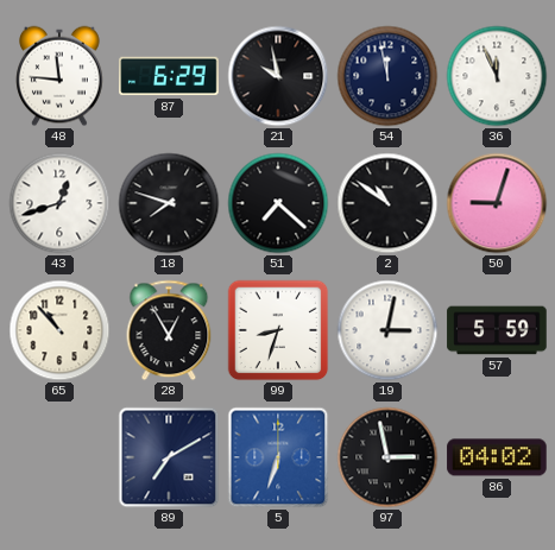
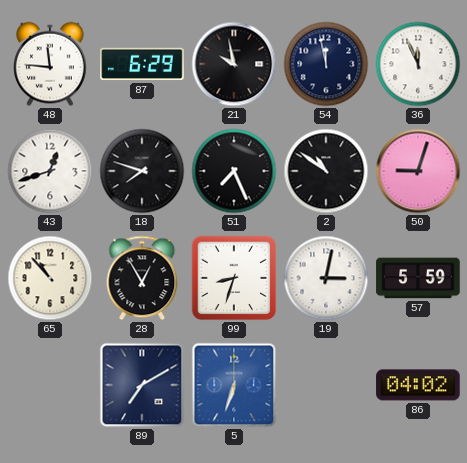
51: 7:22 -> 7:26 (234, 171)
97: 2:58 -> none (387, 457)
